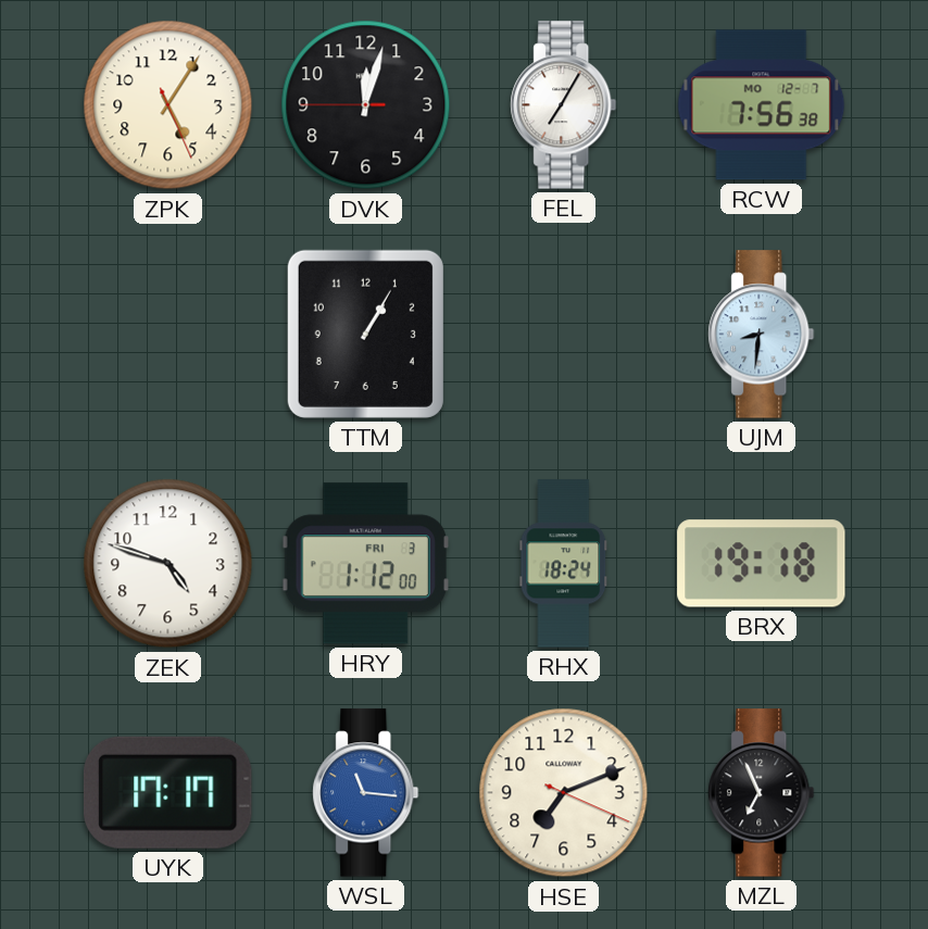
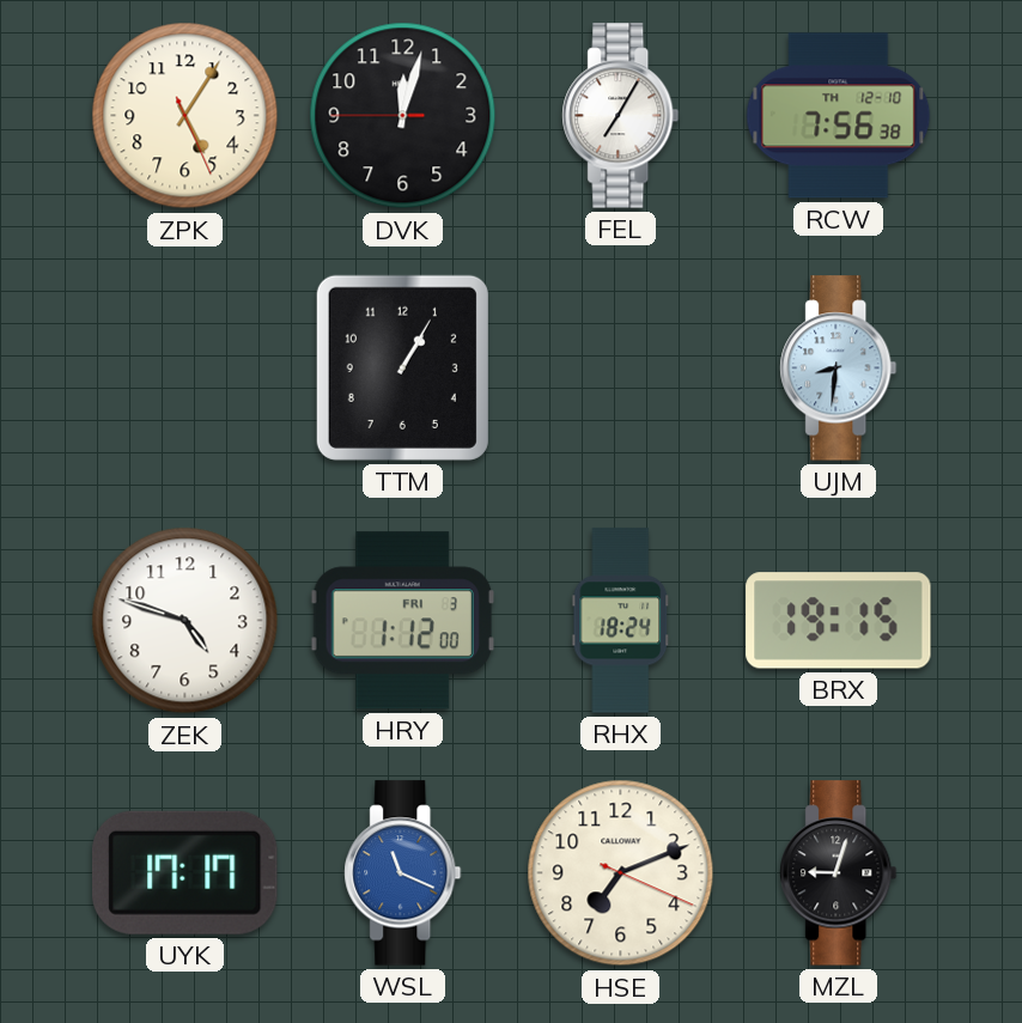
RCW date: MO 12-7 -> TH 12-10 (839, 116)
BRX: 19:18 -> 19:15 (839, 621)
WSL: 11:16 -> 11:19 (403, 873)
MZL: 6:56 -> 9:03 (839, 873)
